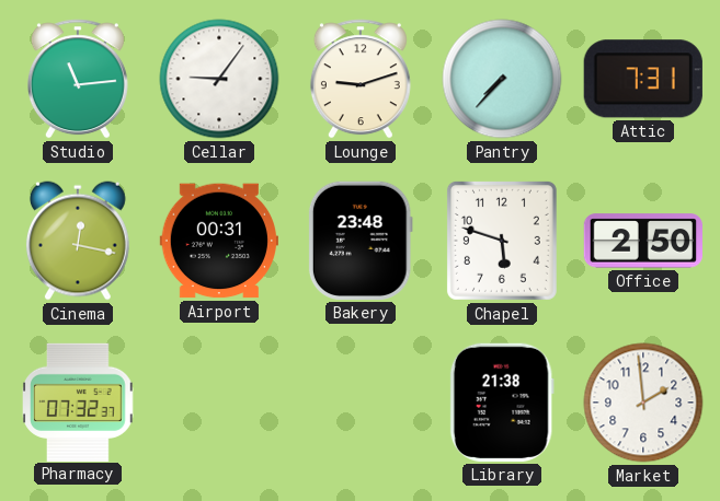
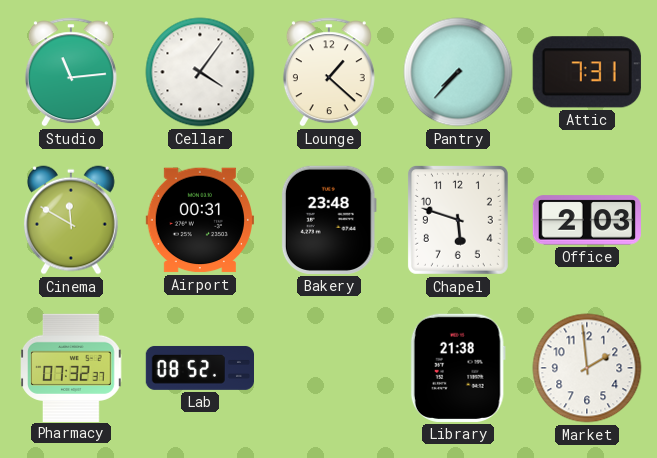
Cellar: 9:06 -> 4:06 (200, 72)
Lounge: 9:12 -> 1:22 (329, 72)
Cinema: 12:17 -> 11:50 (71, 220)
Office: 2:50 -> 2:03 (587, 220)
Lab: none -> 08:52 (199, 368)
